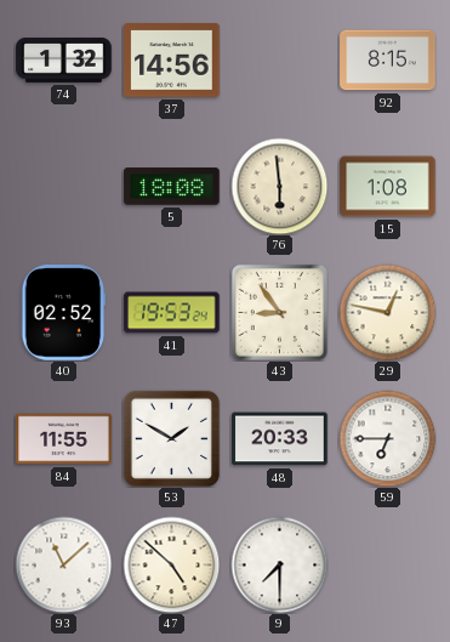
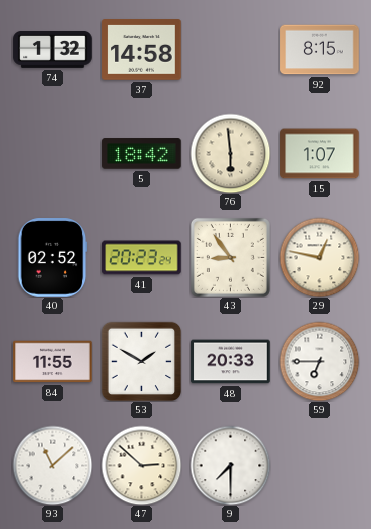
37: 14:56 -> 14:58 (142, 50)
5: 18:08 -> 18:42 (142, 154)
15: 1:08 -> 1:07 (320, 154)
41: 19:53 -> 20:23 (142, 258)
47: 4:52 -> 2:52 (141, 465)
